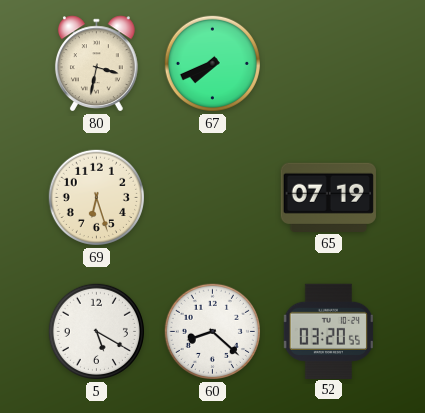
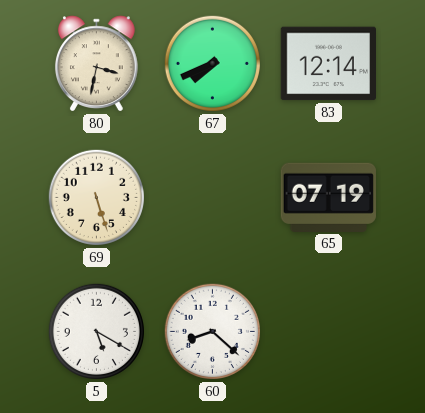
83: none -> 12:14 (328, 64)
69: 6:27 -> 5:27 (96, 197)
52: 03:20 -> none (328, 331)
